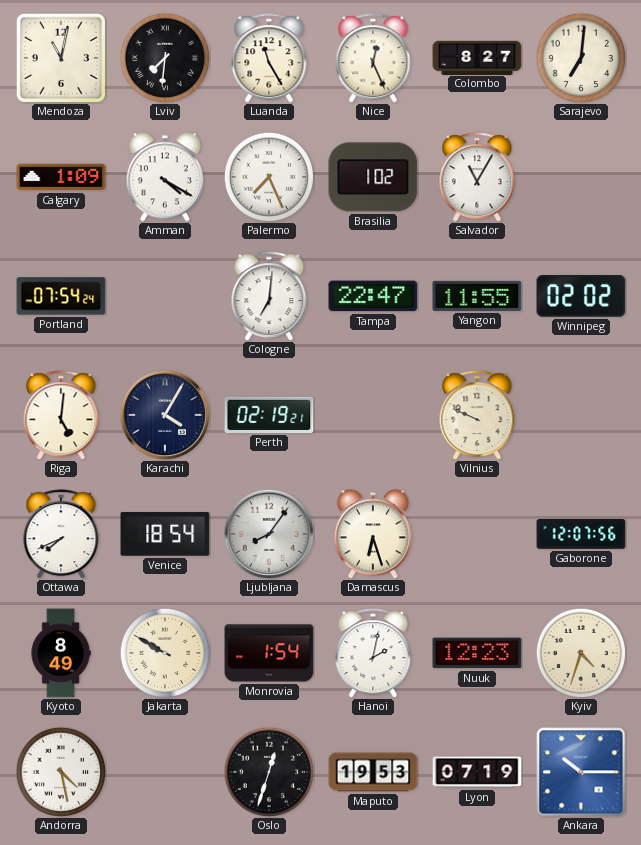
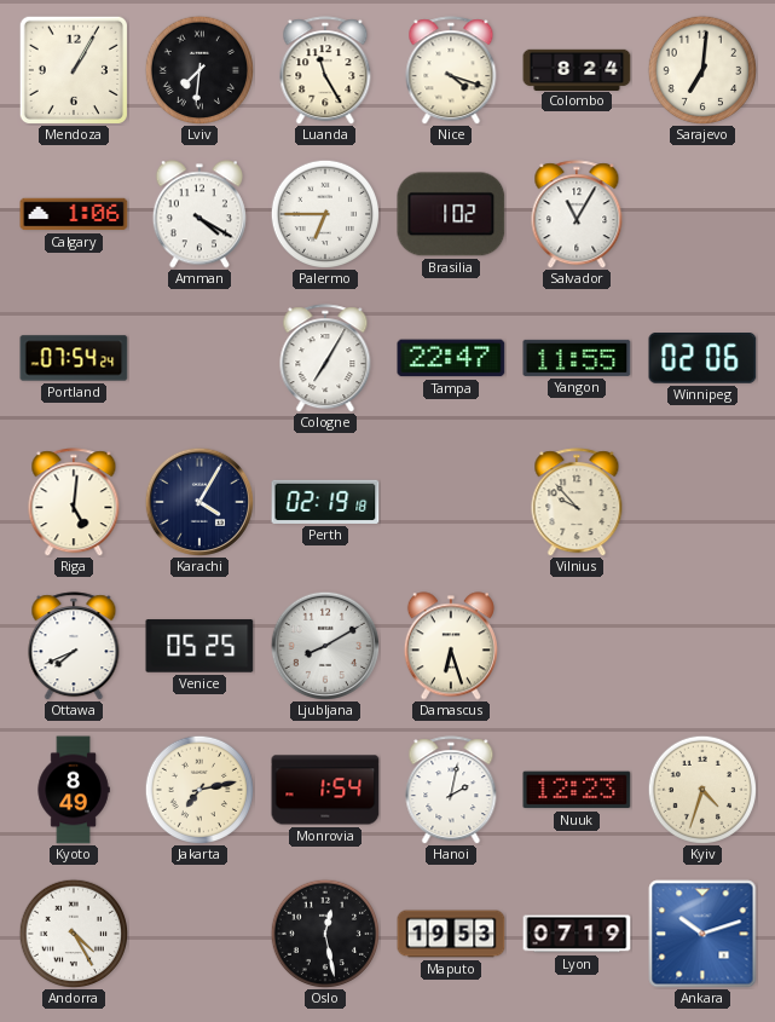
Mendoza: 11:02 -> 1:05 (74, 70)
Nice: 12:26 -> 4:18 (451, 70)
Colombo: 8:27 -> 8:24 (577, 69)
Calgary: 1:09 -> 1:06 (74, 214)
Palermo: 7:26 -> 6:45 (324, 213)
Cologne: 7:01 -> 7:05 (325, 358)
Winnipeg: 02:02 -> 02:06 (702, 359)
Perth: 02:19:21 -> 02:19:18 (325, 502)
Vilnius: 9:49 -> 9:53 (577, 502)
Venice: 18:54 -> 05:25 (199, 646)
Ljubljana: 8:06 -> 8:10 (324, 645)
Gaborone: 12:07 -> none (581, 535)
Jakarta: 9:50 -> 7:13 (198, 789)
Andorra: 4:28 -> 4:25 (73, 932)
Oslo: 12:33 -> 12:28 (324, 932)
Ankara: 10:15 -> 10:12 (702, 934)
